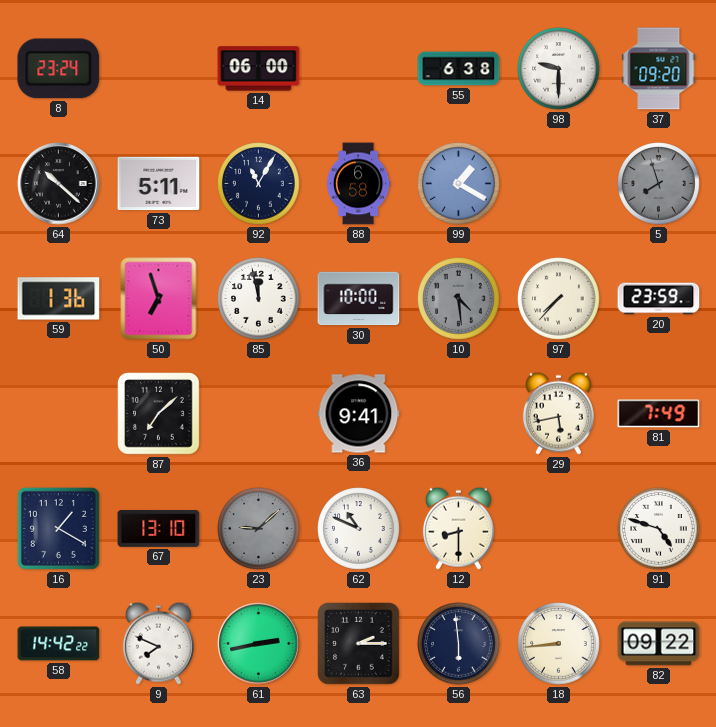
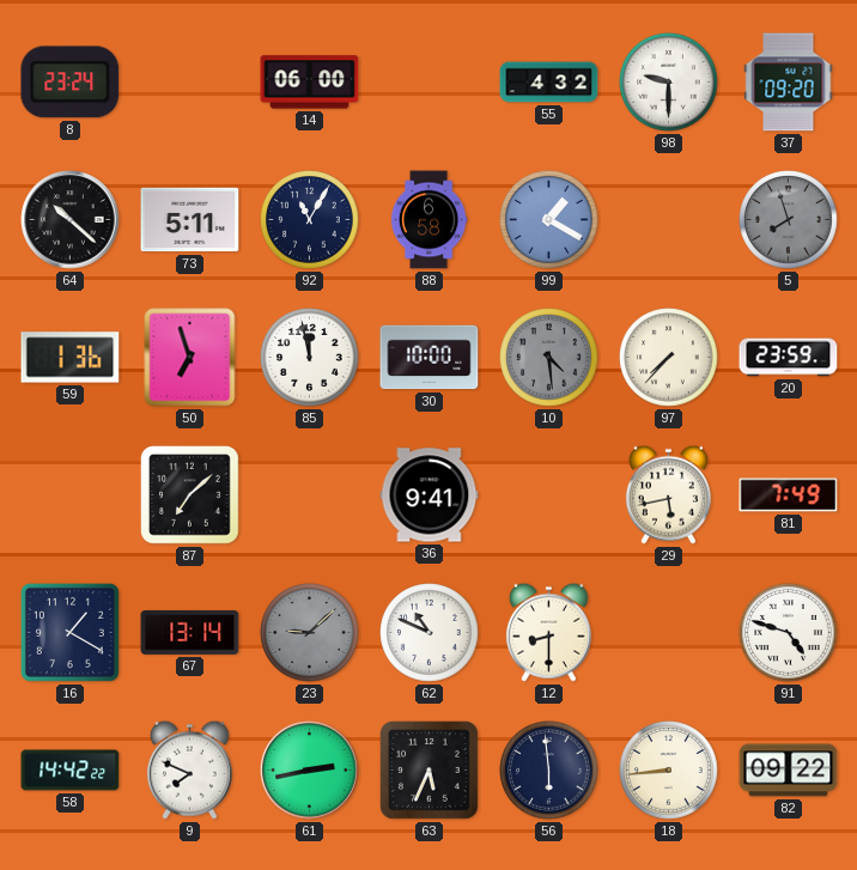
55: 6:38 -> 4:32 (549, 83)
67: 13:10 -> 13:14 (190, 633)
63: 2:15 -> 5:34 (430, 771)
